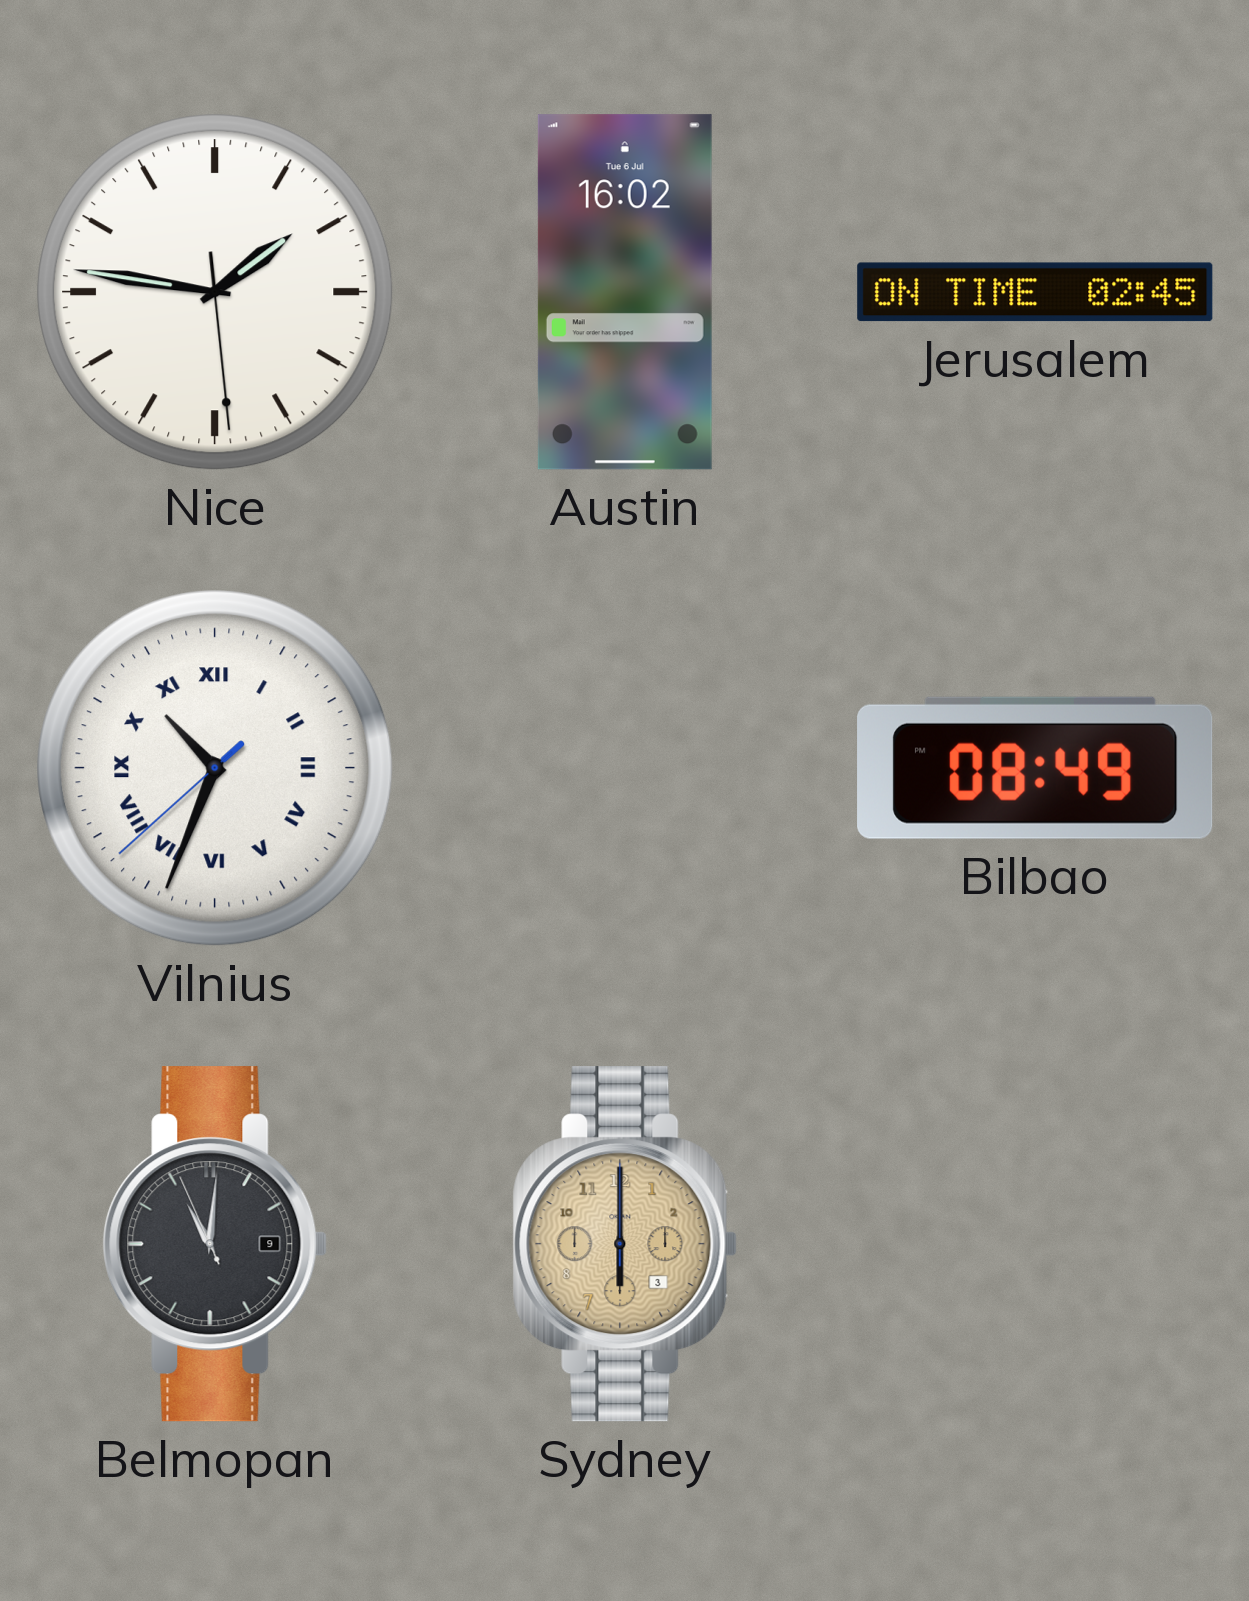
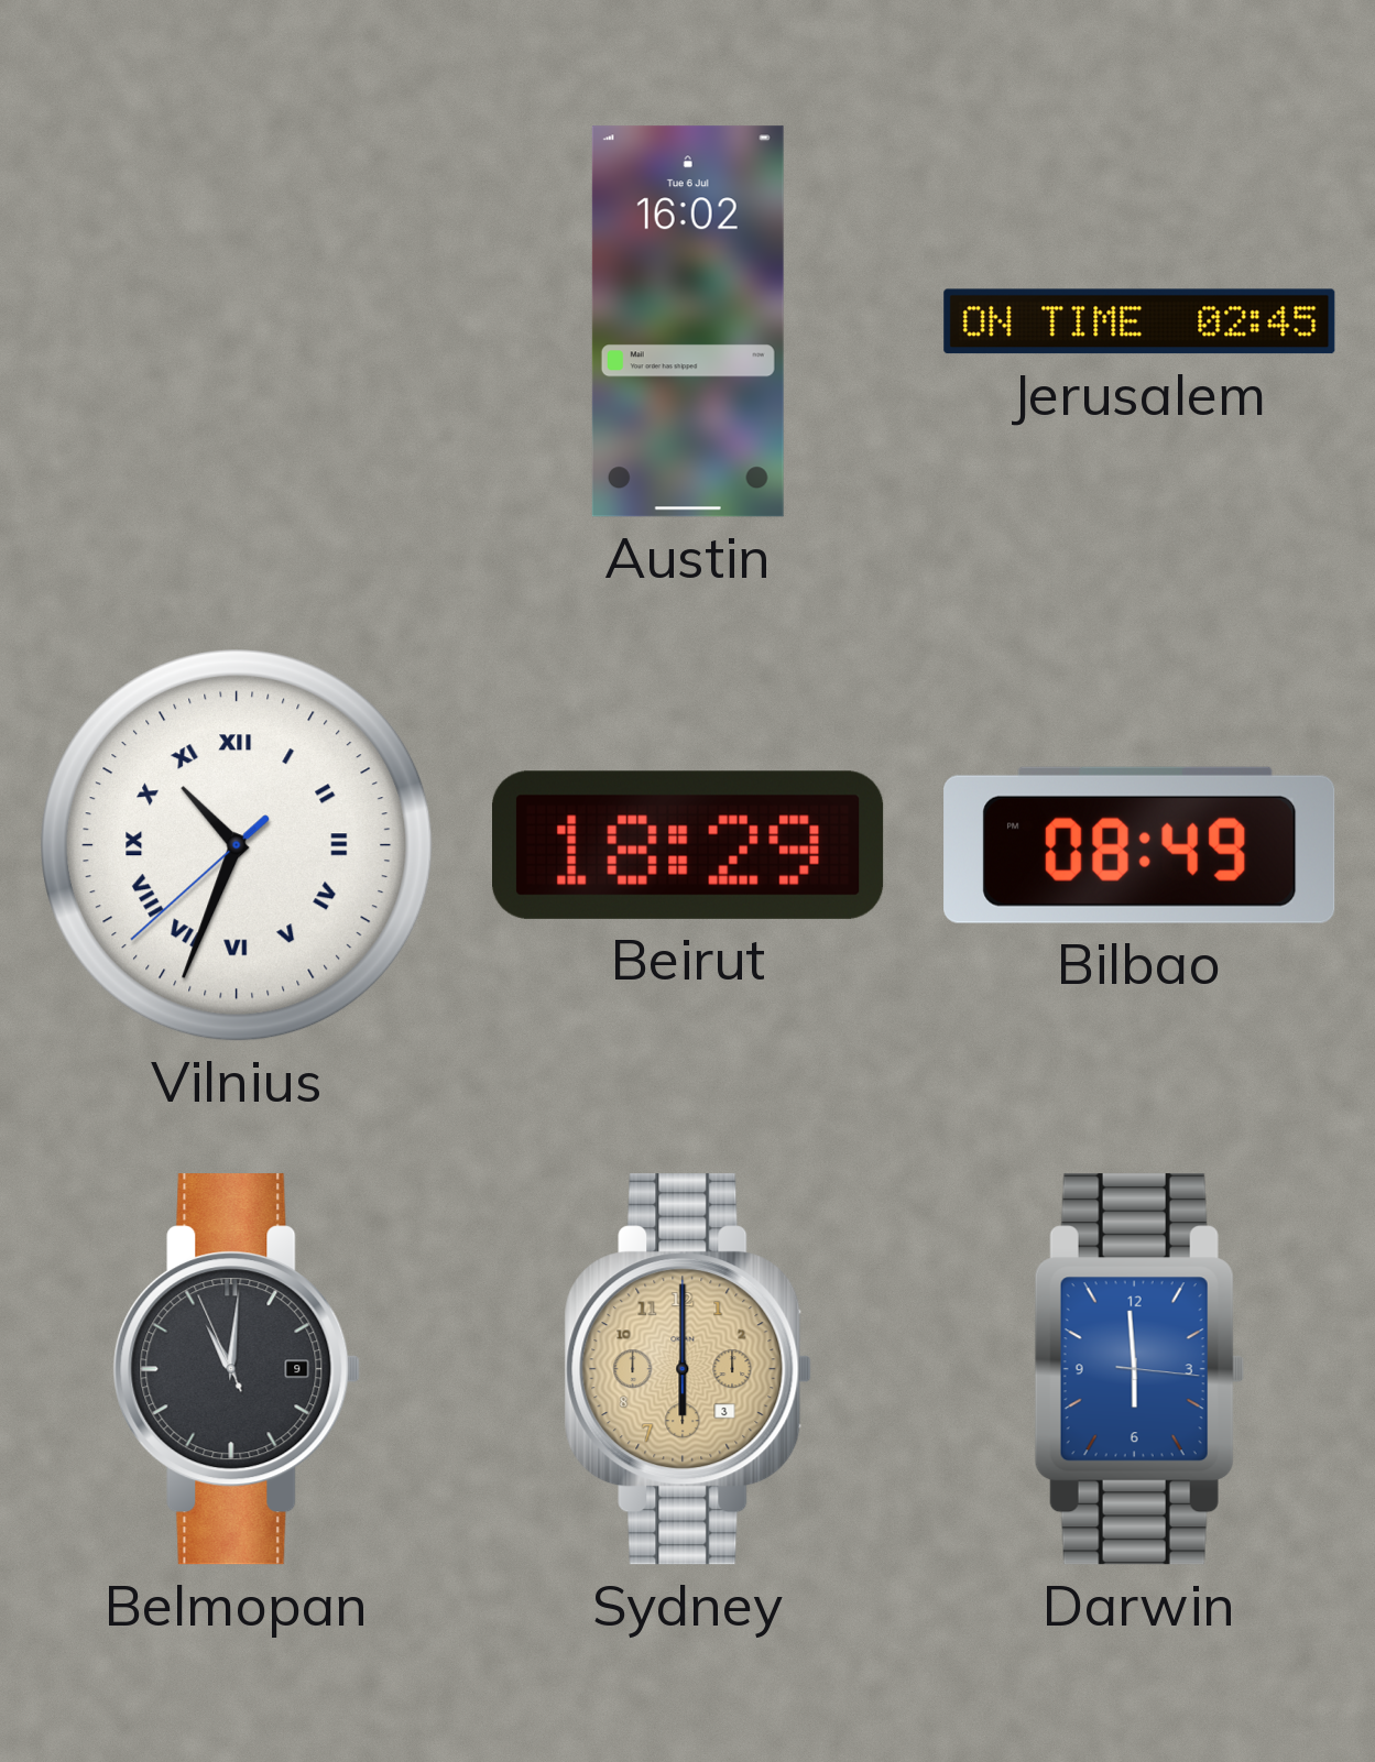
Nice: 1:46 -> none (215, 292)
Beirut: none -> 18:29 (689, 845)
Darwin: none -> 5:59 (1139, 1369)
